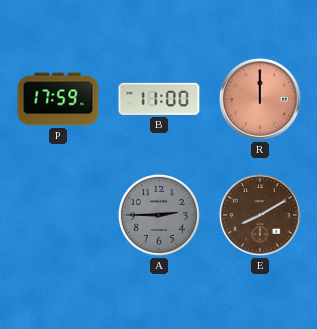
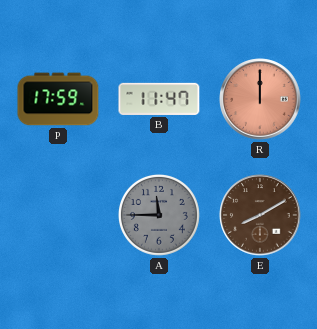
B: 11:00 -> 11:47 (159, 99)
A: 2:45 -> 11:45 (159, 215)
